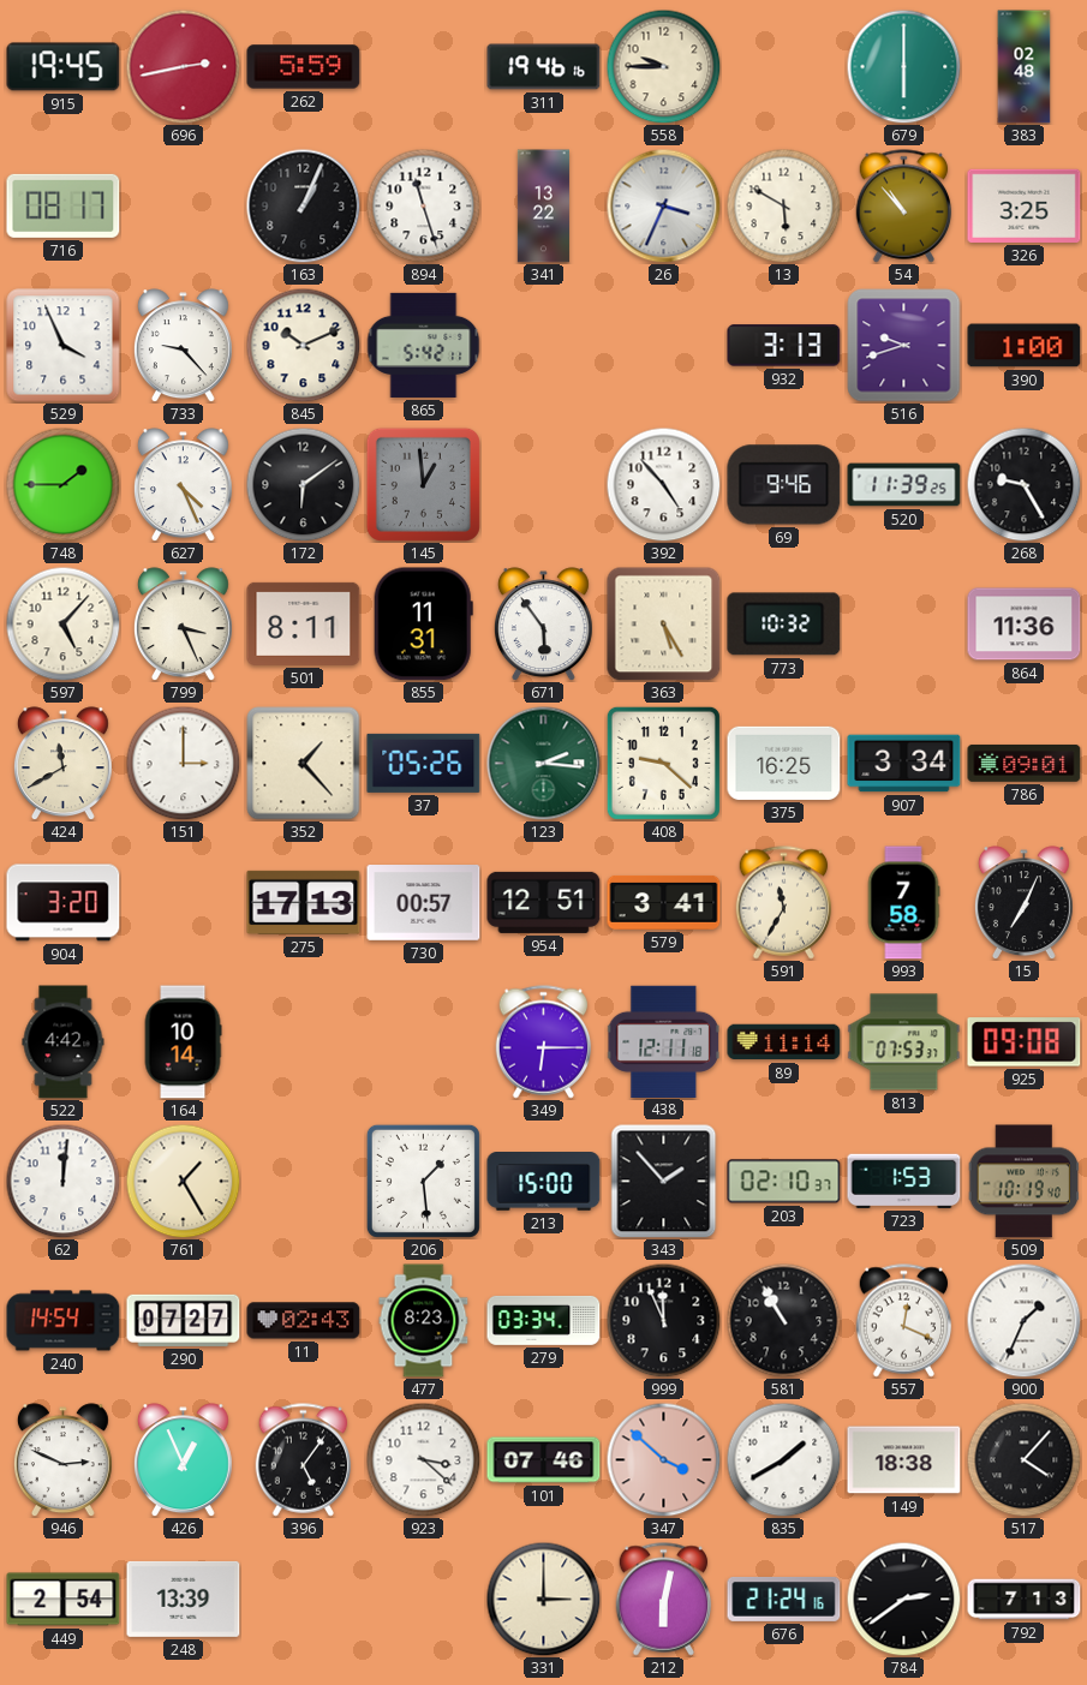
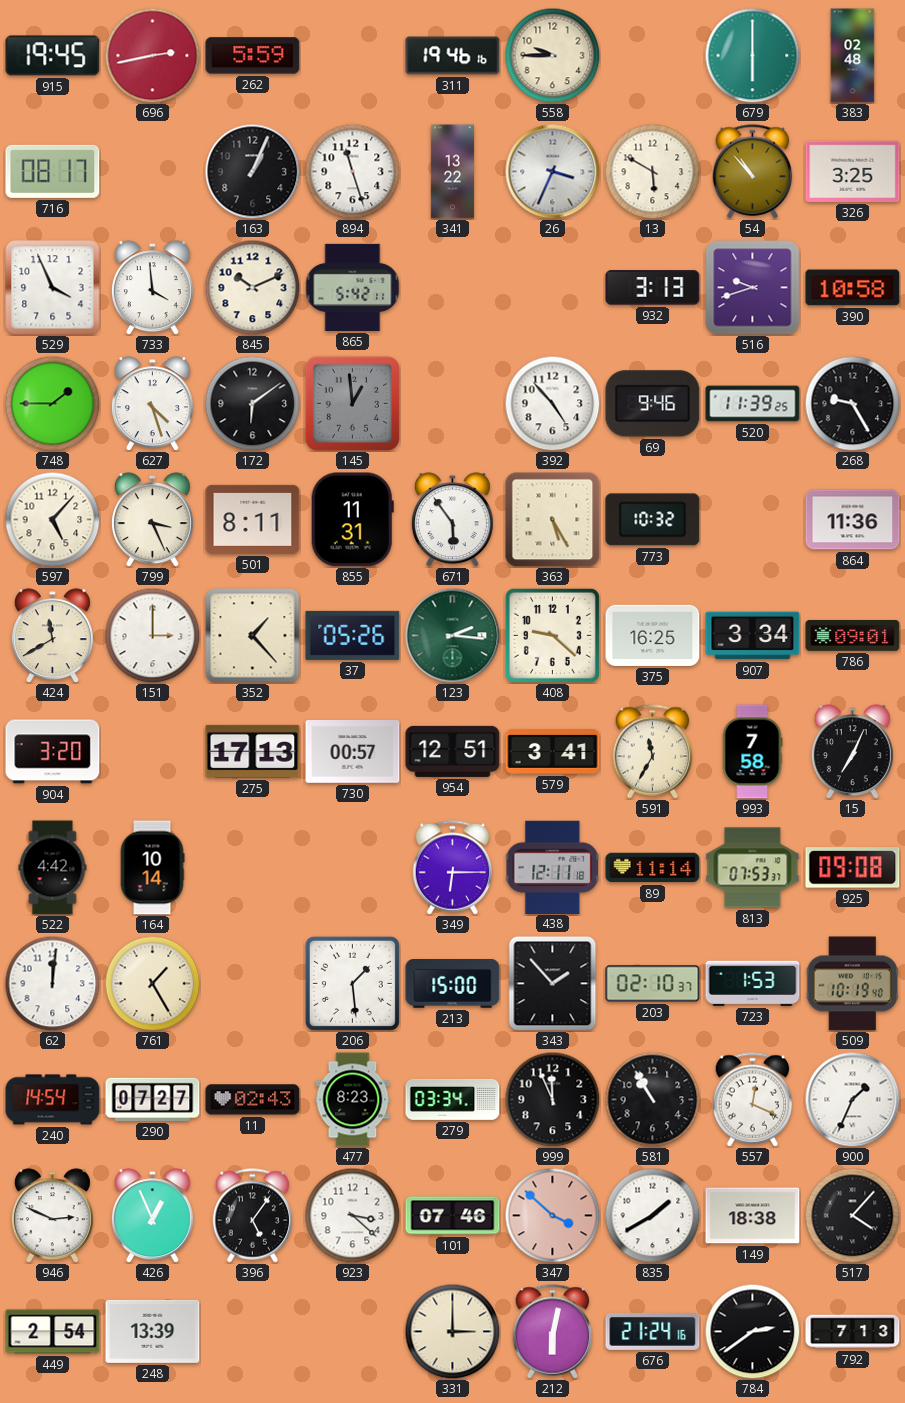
733: 9:23 -> 3:59 (152, 288)
390: 1:00 -> 10:58 (853, 288)
627: 4:26 -> 4:27 (152, 404)
